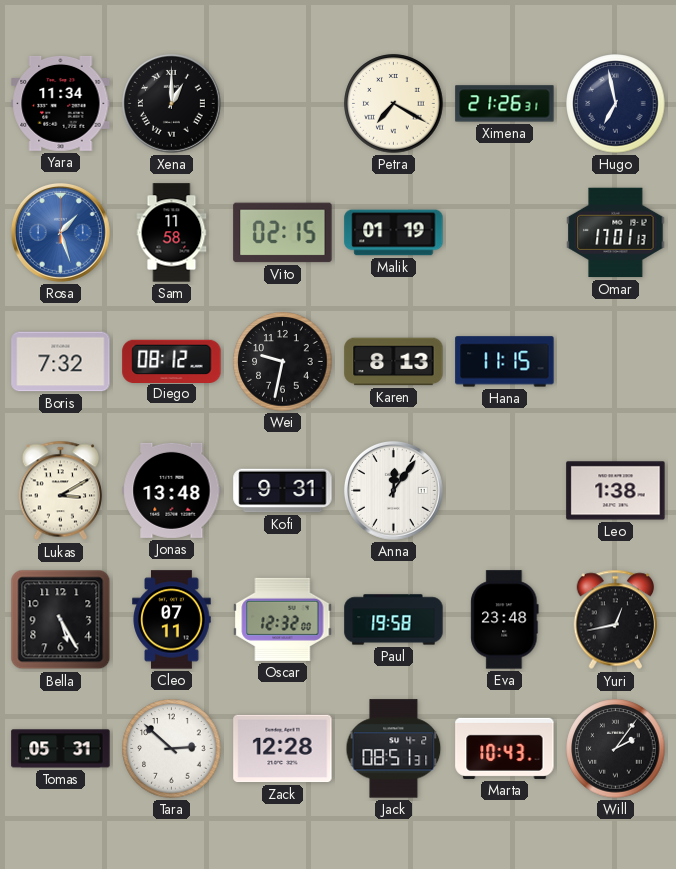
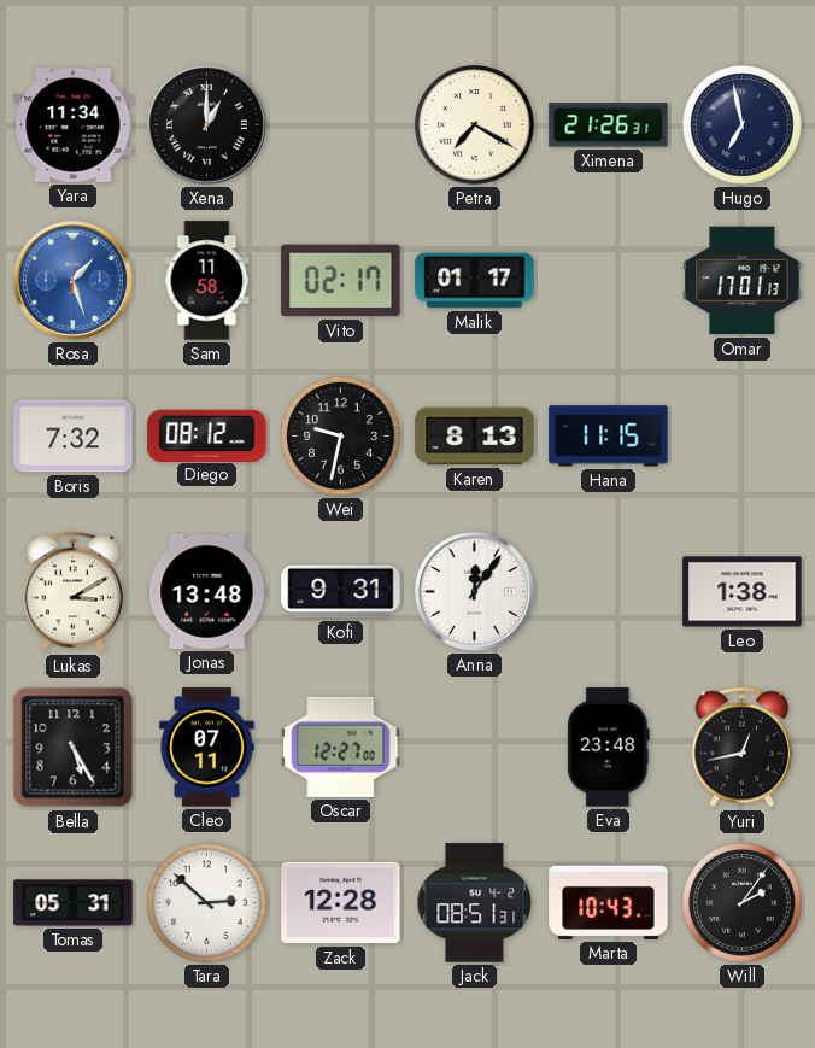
Vito: 02:15 -> 02:17 (341, 281)
Malik: 01:19 -> 01:17 (475, 281)
Oscar: 12:32 -> 12:27 (341, 747)
Paul: 19:58 -> none (394, 620)
